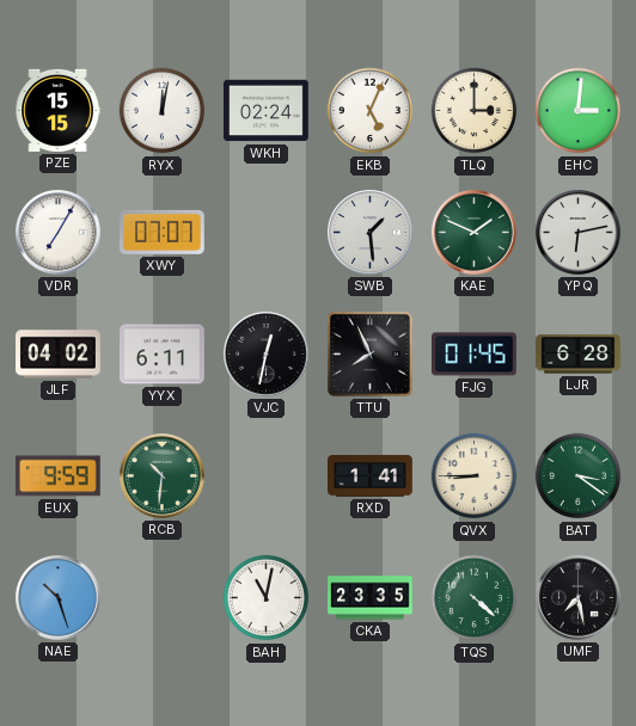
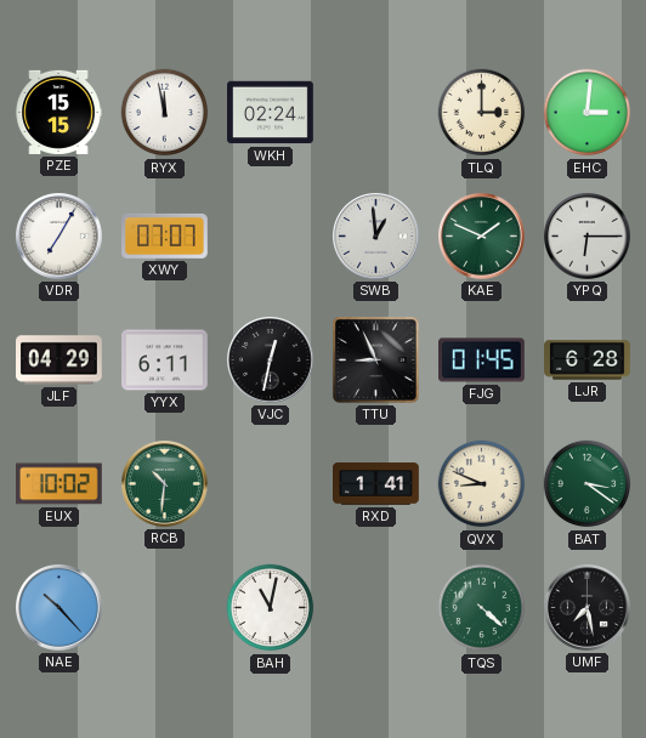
RYX: 12:02 -> 11:58 (165, 113)
EKB: 5:04 -> none (371, 111)
SWB: 1:29 -> 12:59 (376, 237)
YPQ: 6:13 -> 6:15 (588, 237)
JLF: 04:02 -> 04:29 (59, 361)
TTU: 7:56 -> 8:56 (375, 359)
EUX: 9:59 -> 10:02 (58, 484)
QVX: 8:45 -> 8:49 (482, 484)
NAE: 10:27 -> 10:23 (59, 608)
CKA: 23:35 -> none (371, 598)
